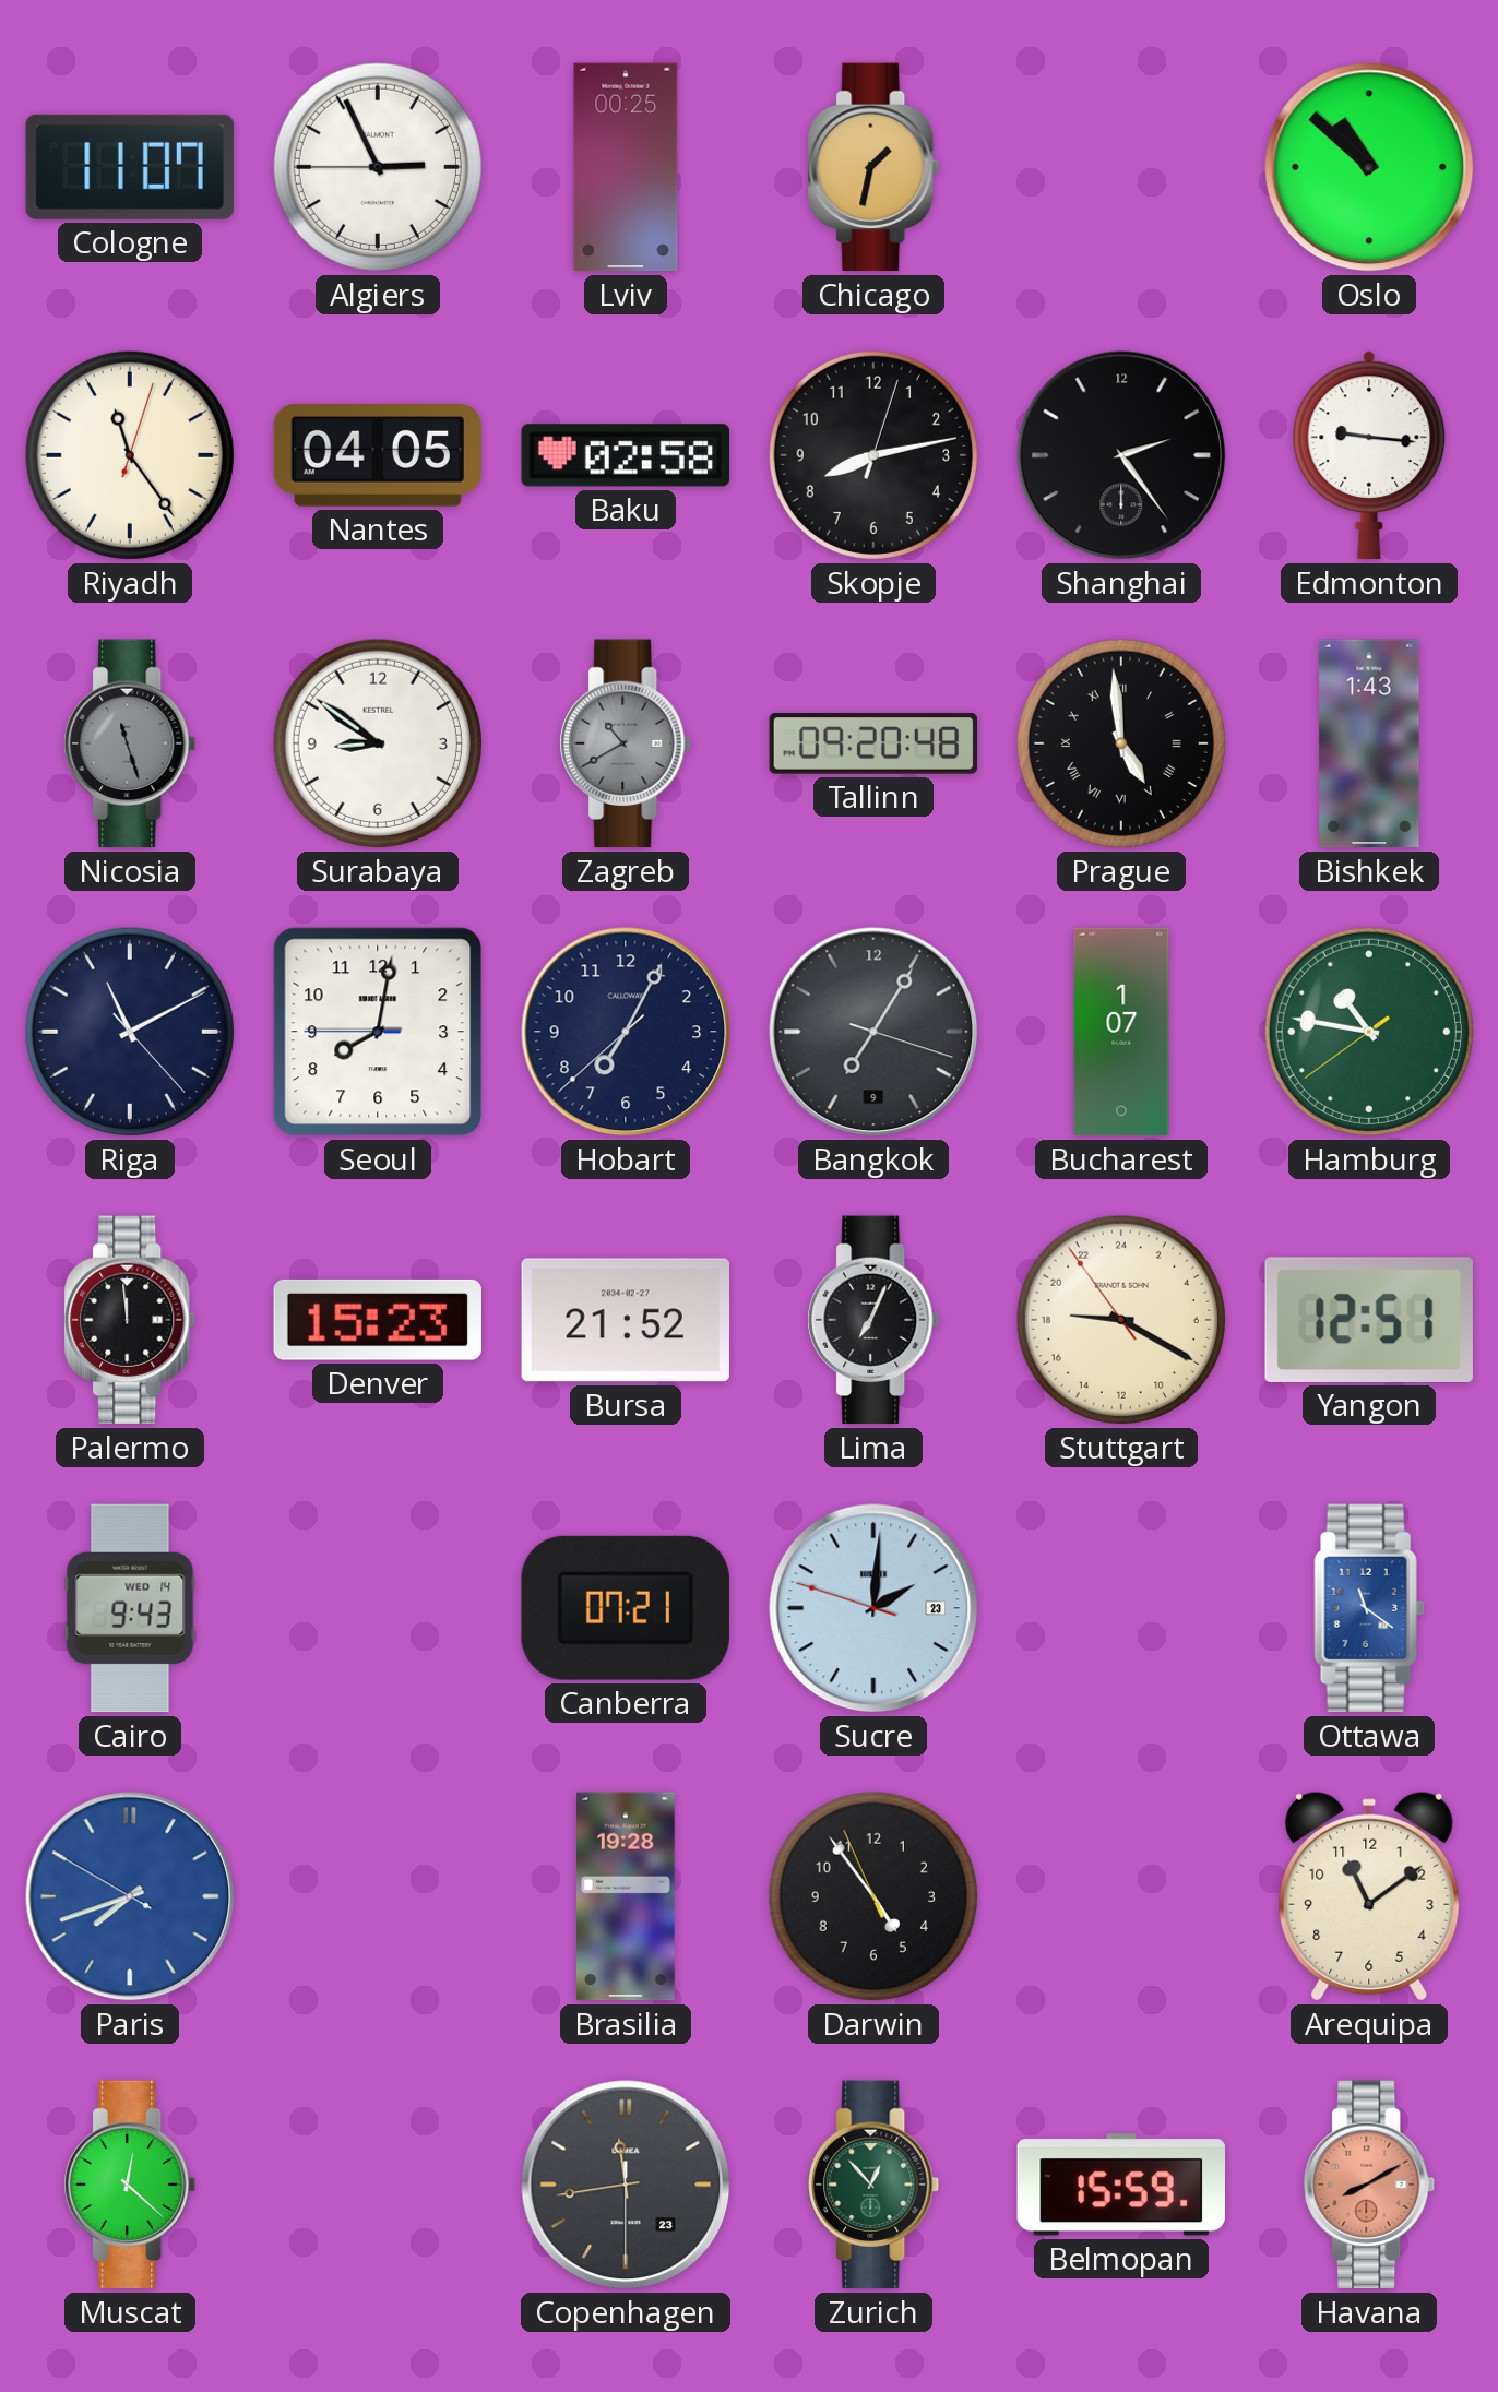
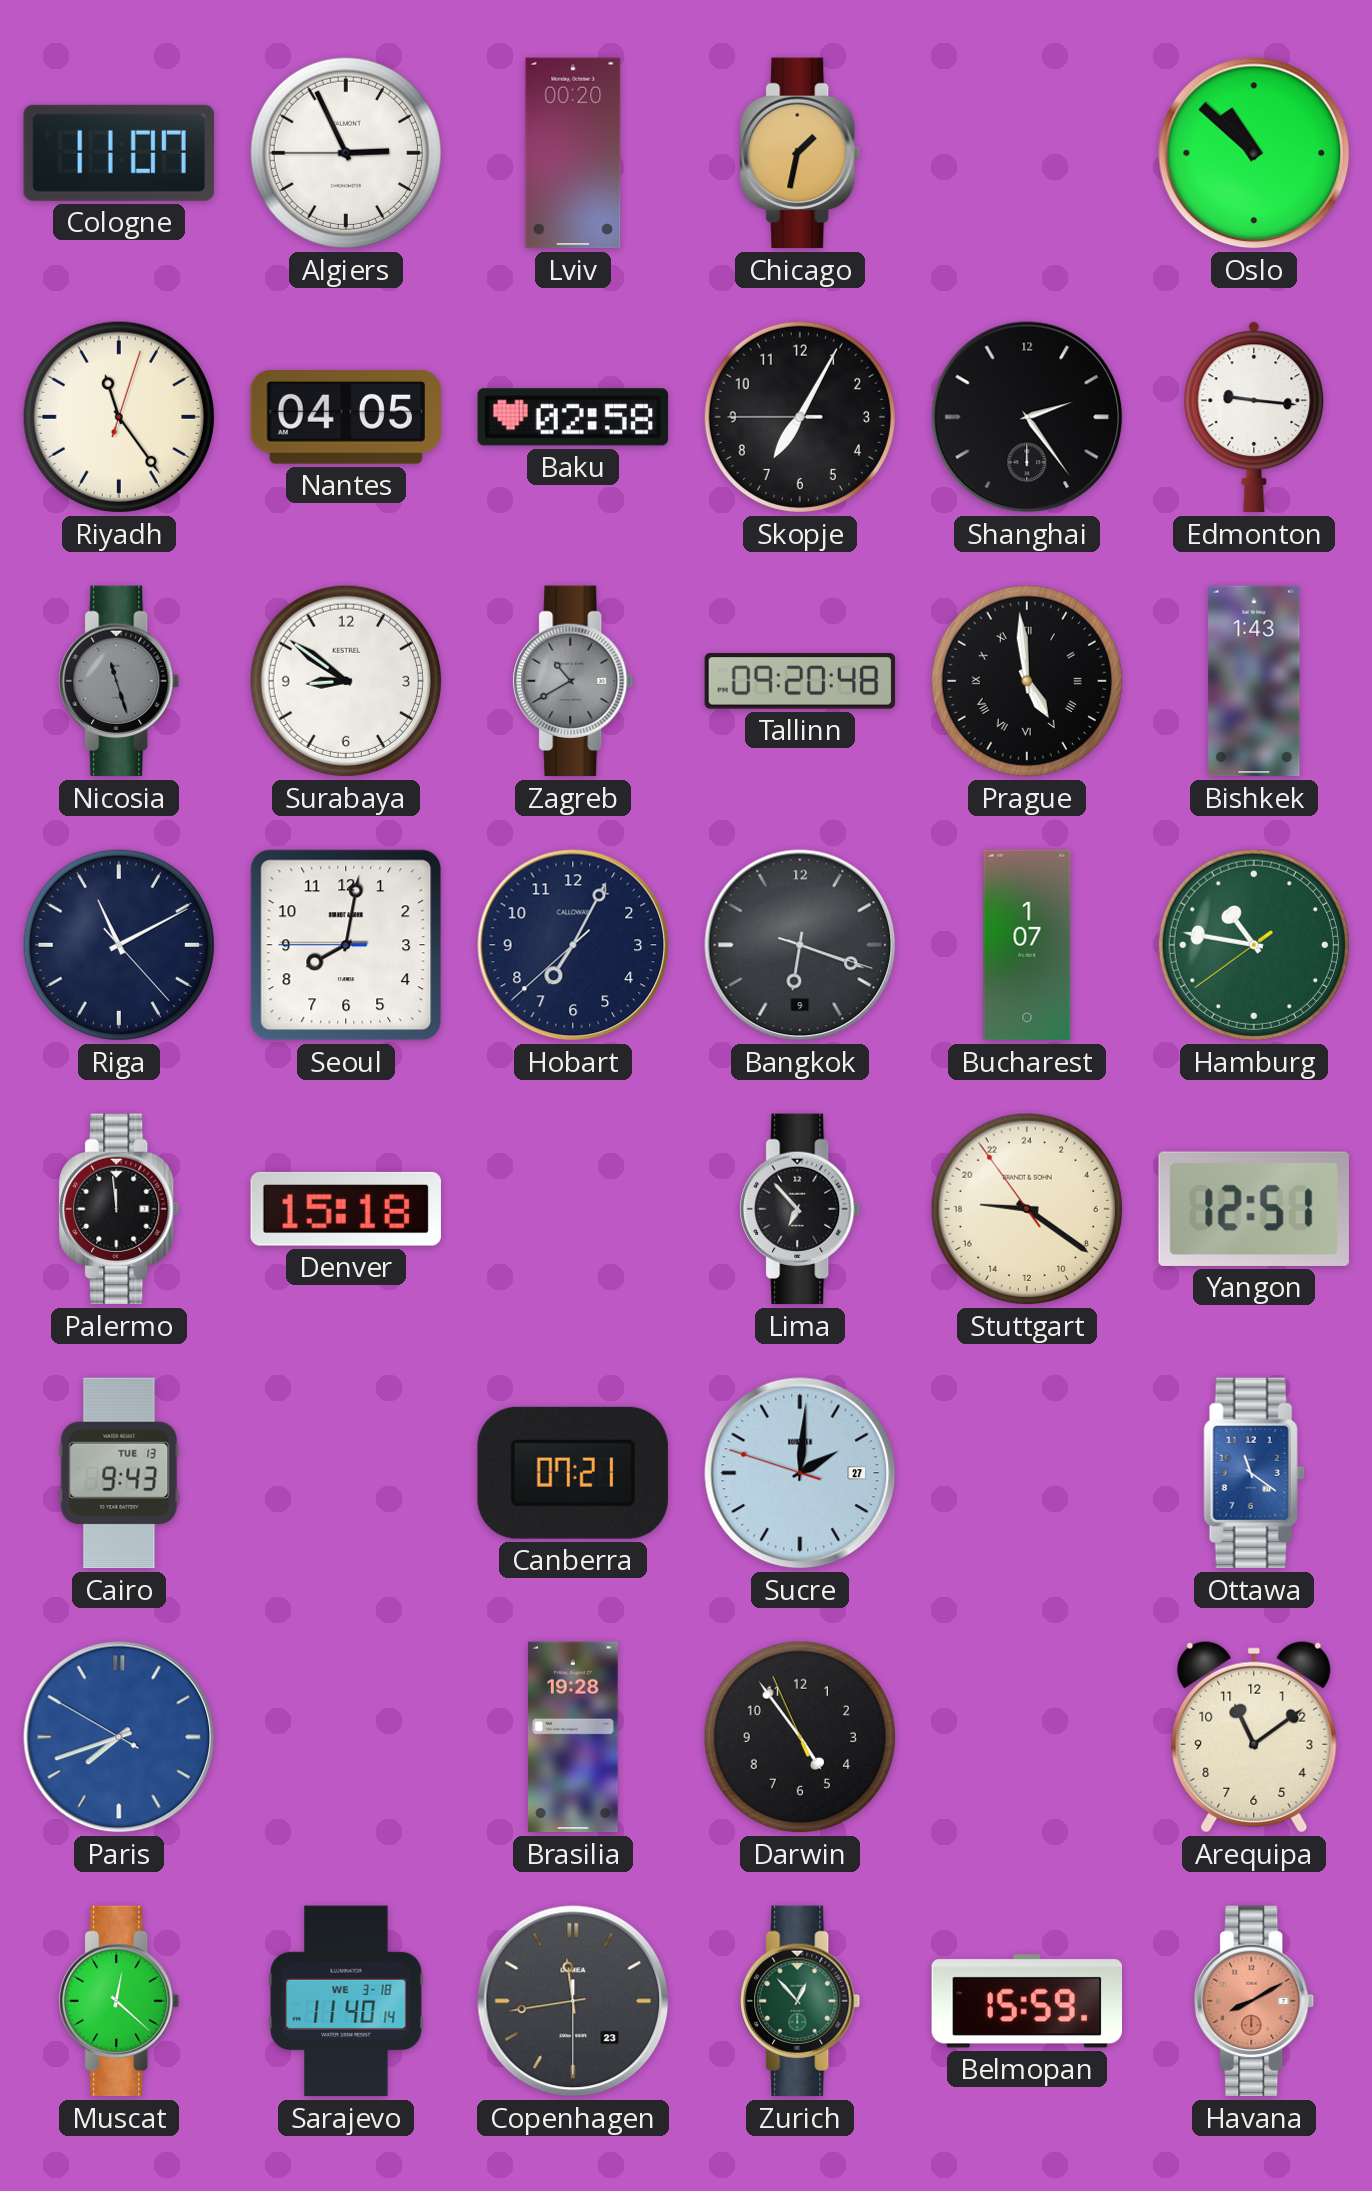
Lviv: 00:25 -> 00:20 (573, 153)
Skopje: 8:13 -> 7:04 (800, 417)
Bangkok: 7:05 -> 6:18 (800, 945)
Denver: 15:23 -> 15:18 (346, 1209)
Bursa: 21:52 -> none (625, 1320)
Lima: 7:04 -> 6:53 (800, 1209)
Stuttgart: 18:19 -> 18:20 (1027, 1209)
Cairo date: WED 14 -> TUE 13 (119, 1473)
Sucre date: 23 -> 27 (800, 1473)
Sarajevo: none -> 11:40 (346, 2001)
